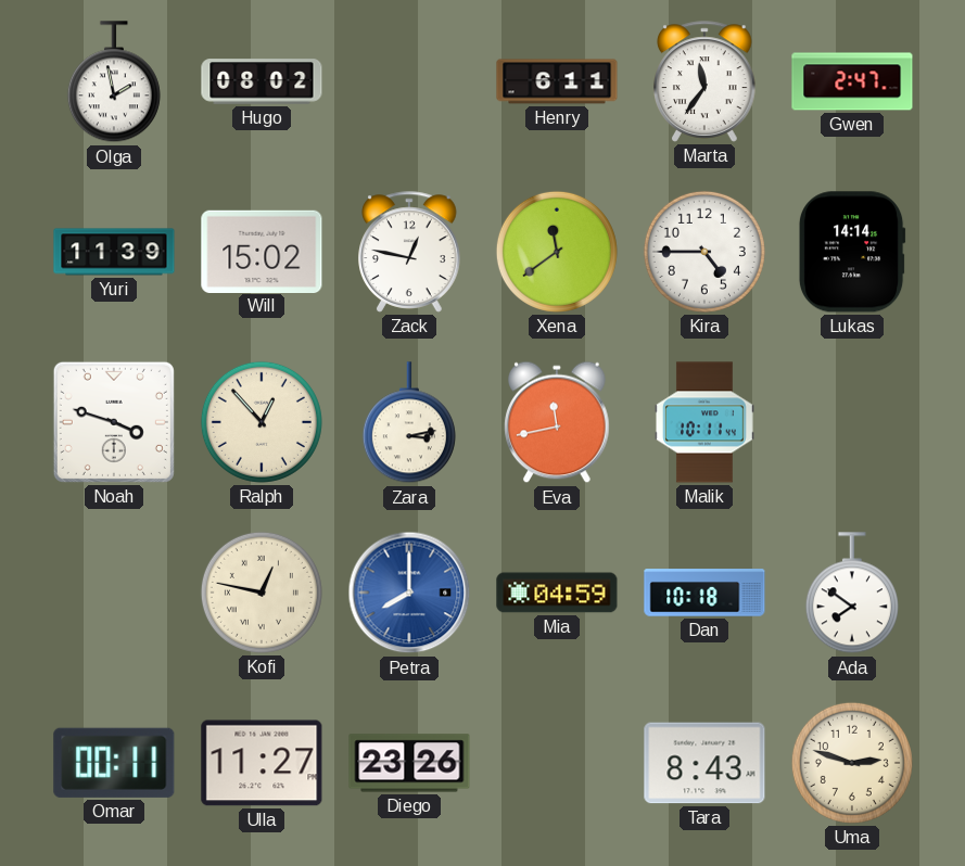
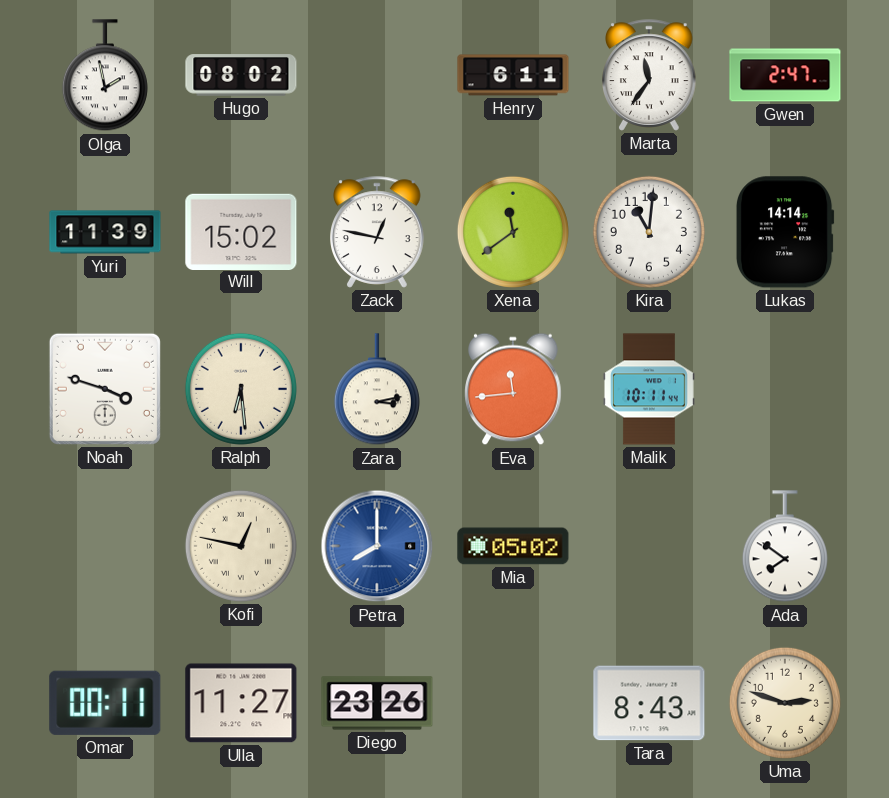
Kira: 4:45 -> 11:01 (649, 232)
Ralph: 12:53 -> 6:29 (241, 389)
Eva: 11:43 -> 11:44 (513, 389)
Mia: 04:59 -> 05:02 (513, 546)
Dan: 10:18 -> none (704, 593)
